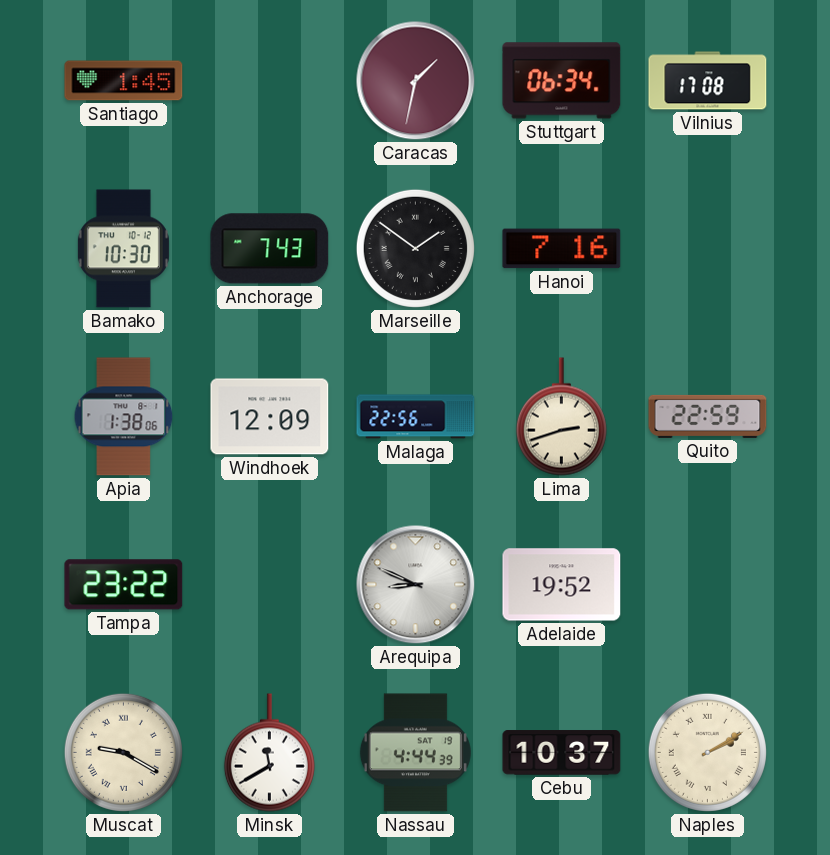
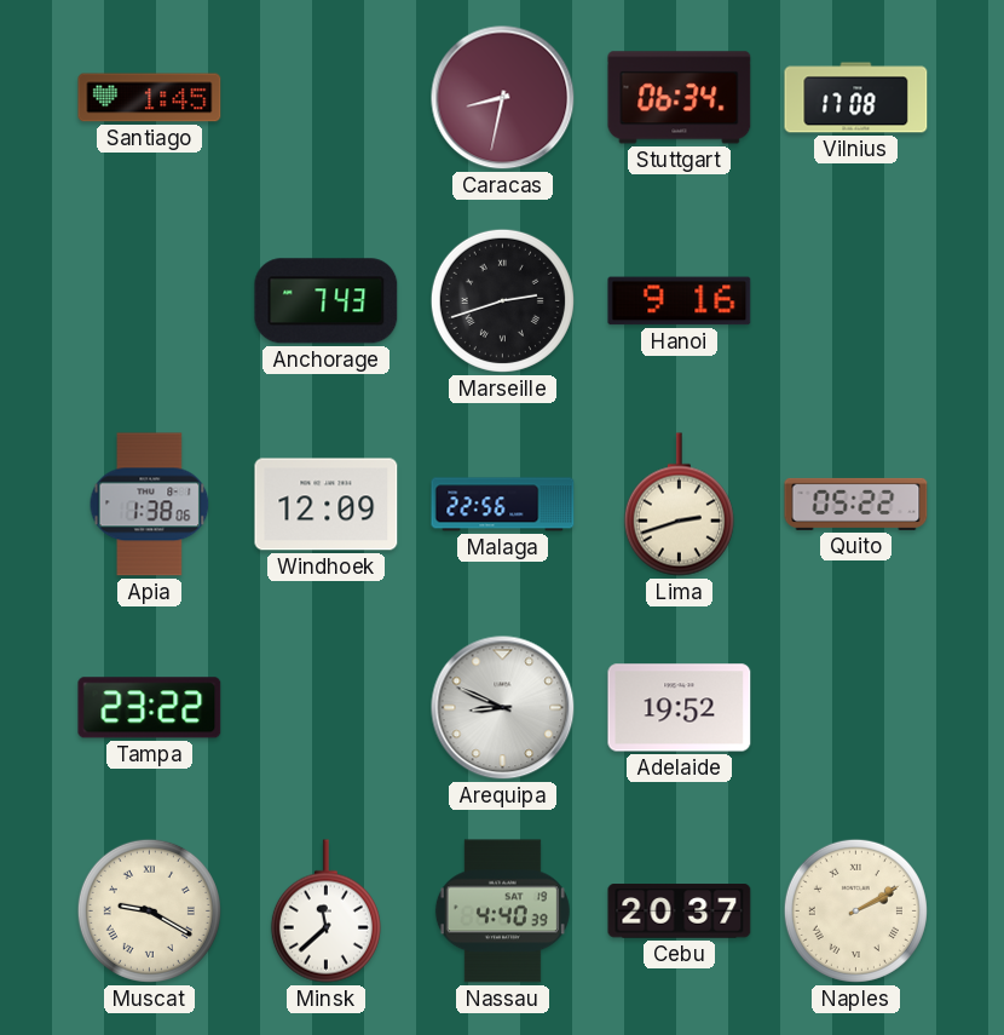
Caracas: 1:32 -> 8:32 (503, 98)
Bamako: 10:30 -> none (123, 249)
Marseille: 1:51 -> 2:42 (502, 300)
Hanoi: 7:16 -> 9:16 (680, 301)
Quito: 22:59 -> 05:22 (856, 504)
Minsk: 11:40 -> 11:38 (325, 912)
Nassau: 4:44 -> 4:40 (502, 912)
Cebu: 10:37 -> 20:37 (680, 912)
